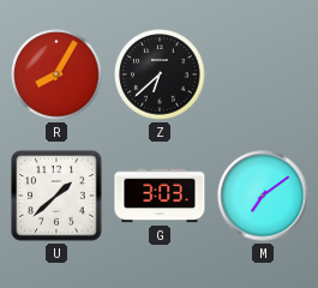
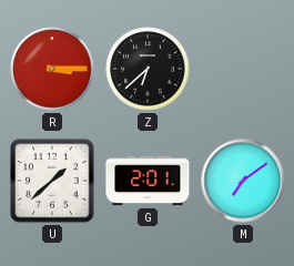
R: 8:05 -> 3:15 (52, 69)
G: 3:03 -> 2:01 (148, 181)
